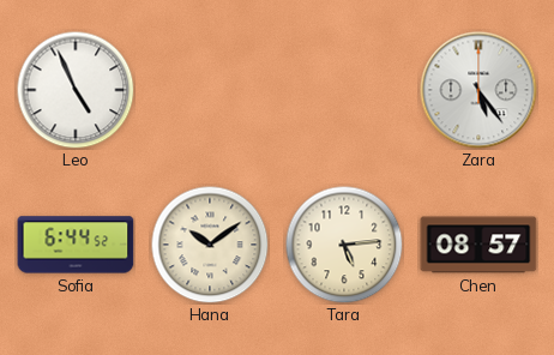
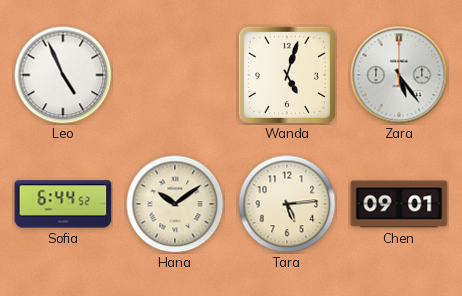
Wanda: none -> 5:03 (287, 75)
Chen: 08:57 -> 09:01 (399, 204)
